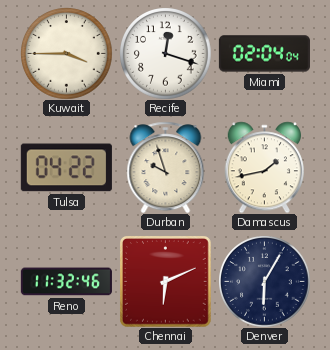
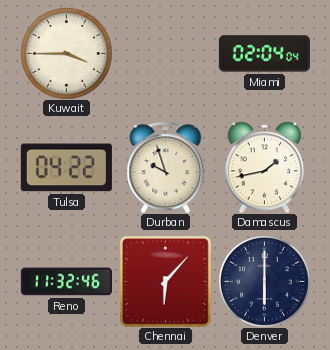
Recife: 12:18 -> none (165, 53)
Chennai: 6:11 -> 6:07 (166, 282)
Denver: 6:05 -> 6:00 (264, 281)
